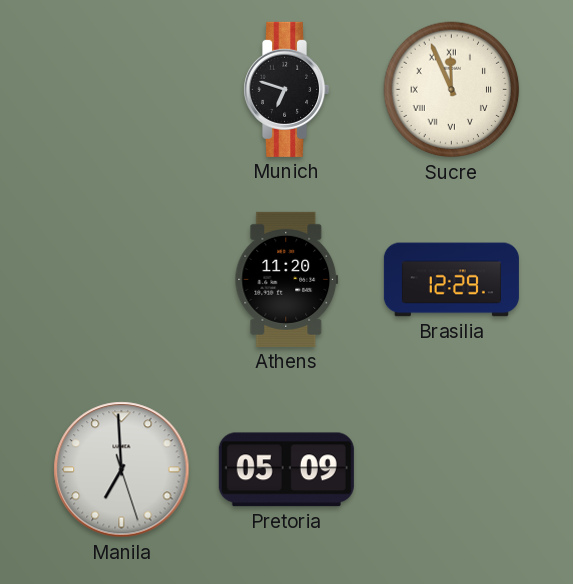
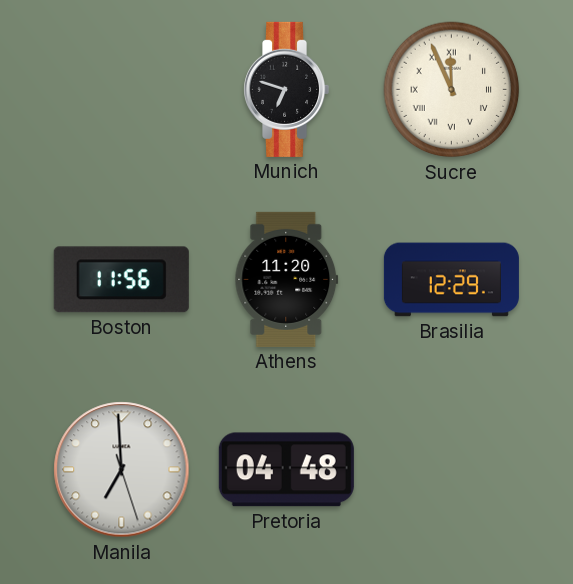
Boston: none -> 11:56 (121, 280)
Pretoria: 05:09 -> 04:48 (286, 470)
